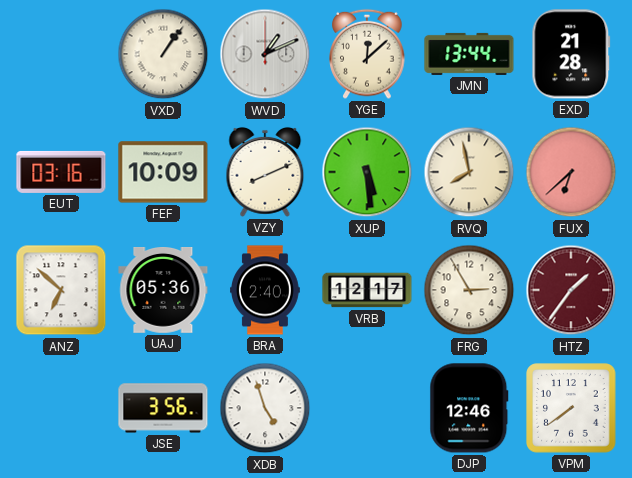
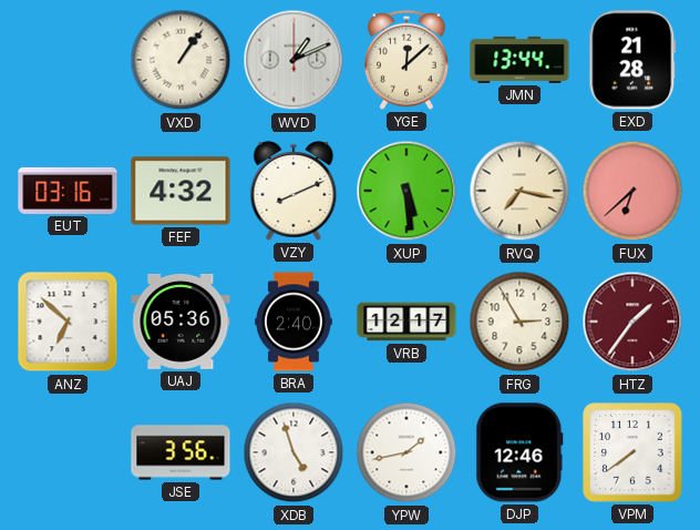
FEF: 10:09 -> 4:32 (181, 191)
RVQ: 7:58 -> 7:17 (519, 191)
YPW: none -> 1:43 (406, 452)
